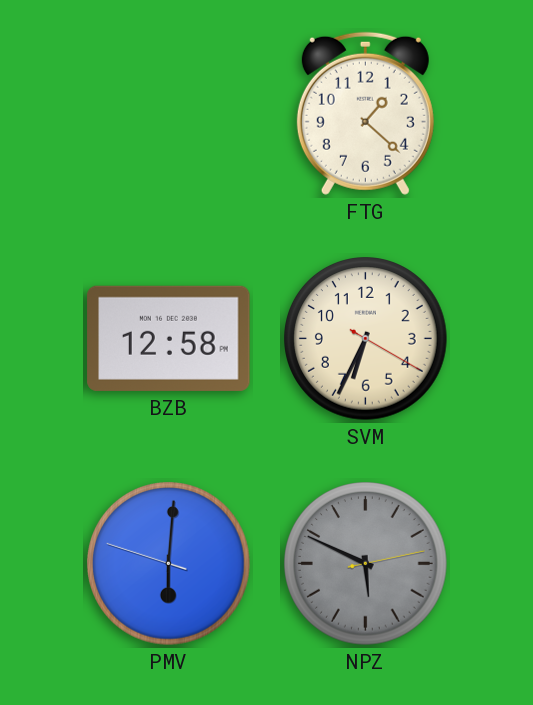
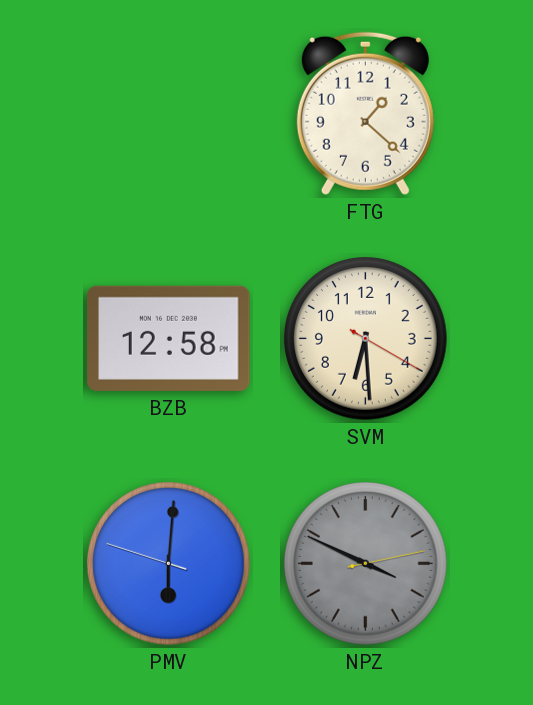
SVM: 6:34 -> 6:29 (366, 339)
NPZ: 5:49 -> 3:49 (366, 564)
